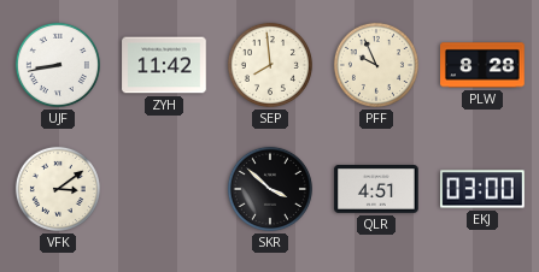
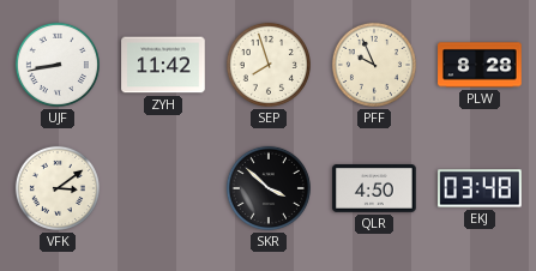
SEP: 7:59 -> 7:57 (269, 65)
QLR: 4:51 -> 4:50 (374, 189)
EKJ: 03:00 -> 03:48 (480, 188)
